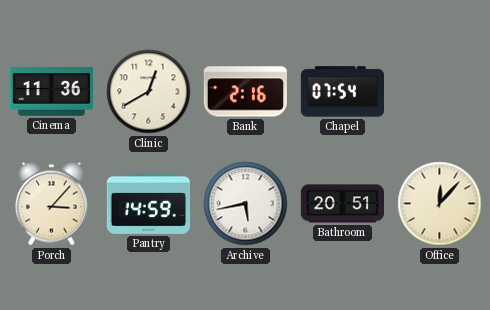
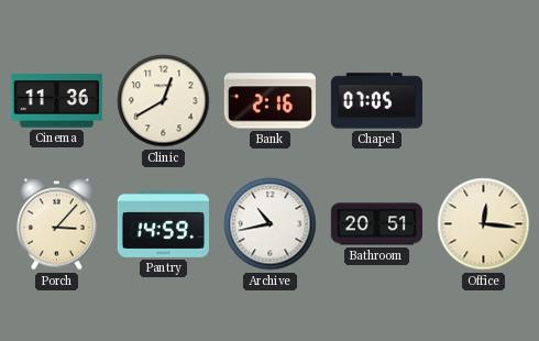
Chapel: 07:54 -> 07:05 (376, 101)
Archive: 5:43 -> 10:43 (271, 224)
Office: 12:07 -> 12:16 (484, 224)
